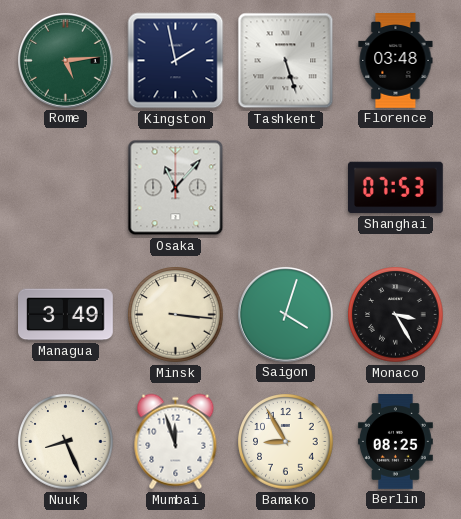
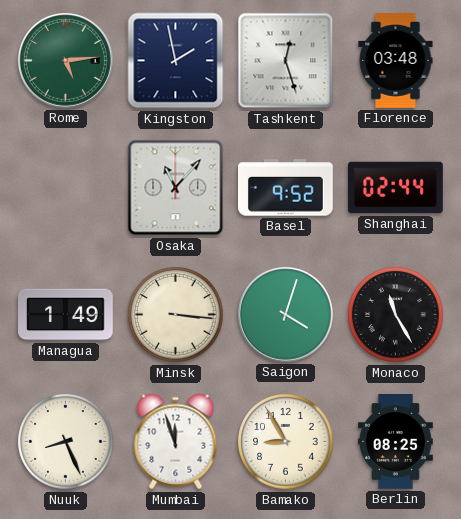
Tashkent: 5:27 -> 12:27 (286, 61)
Basel: none -> 9:52 (286, 188)
Shanghai: 07:53 -> 02:44 (396, 188)
Managua: 3:49 -> 1:49 (66, 315)
Monaco: 3:25 -> 11:25 (396, 315)
